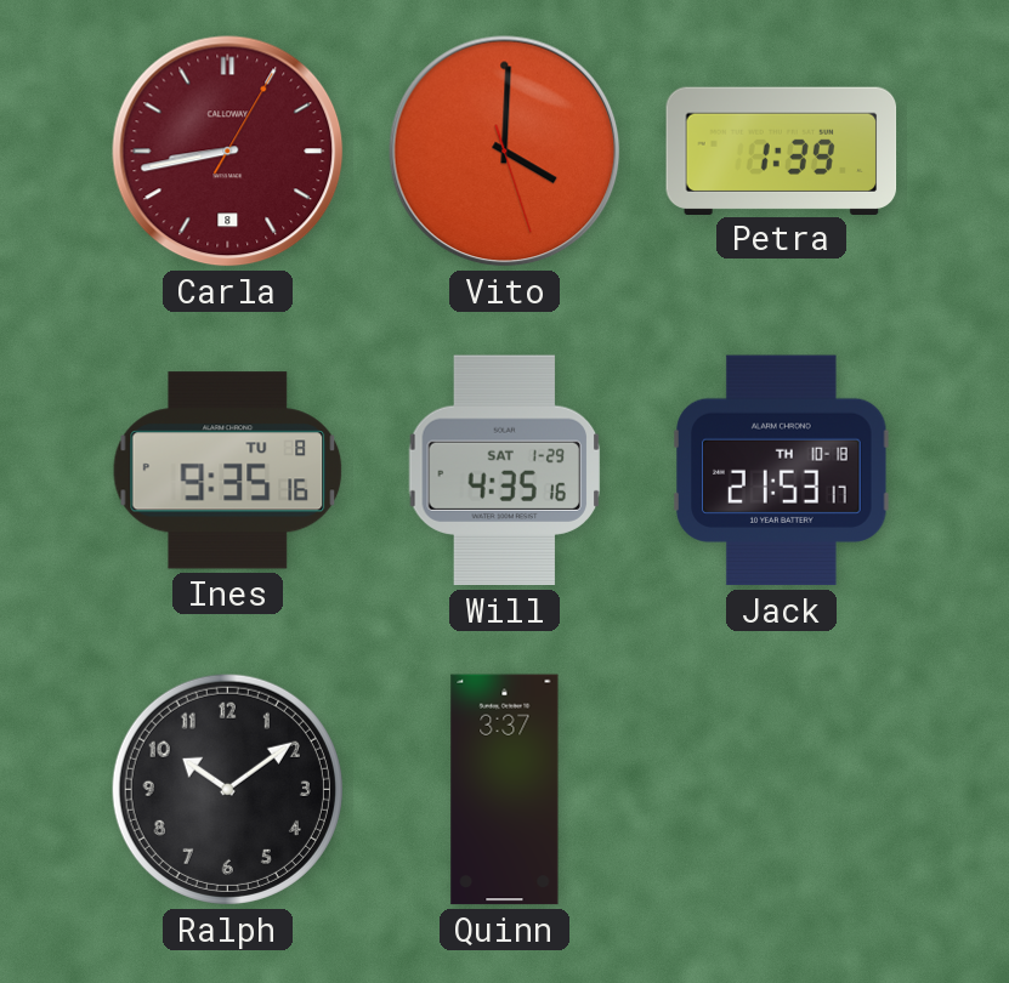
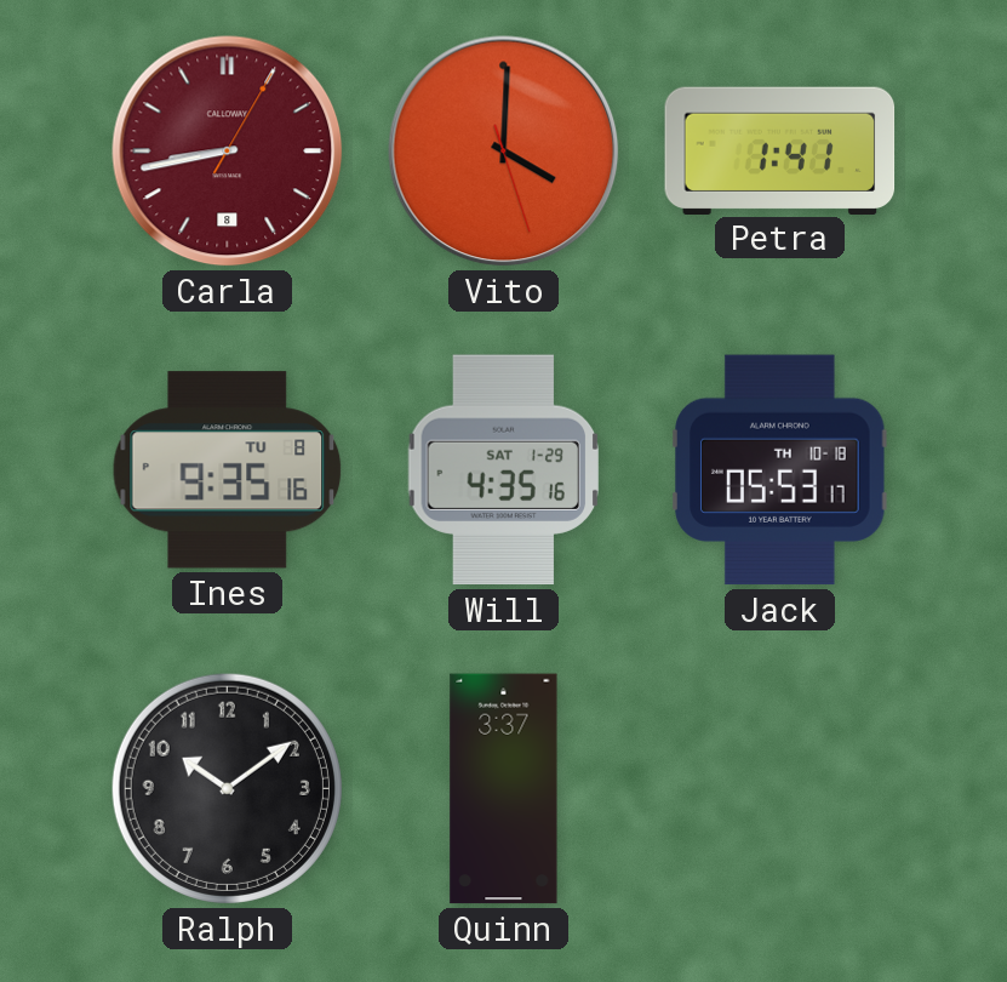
Petra: 1:39 -> 1:41 (780, 150)
Jack: 21:53 -> 05:53 (780, 470)
